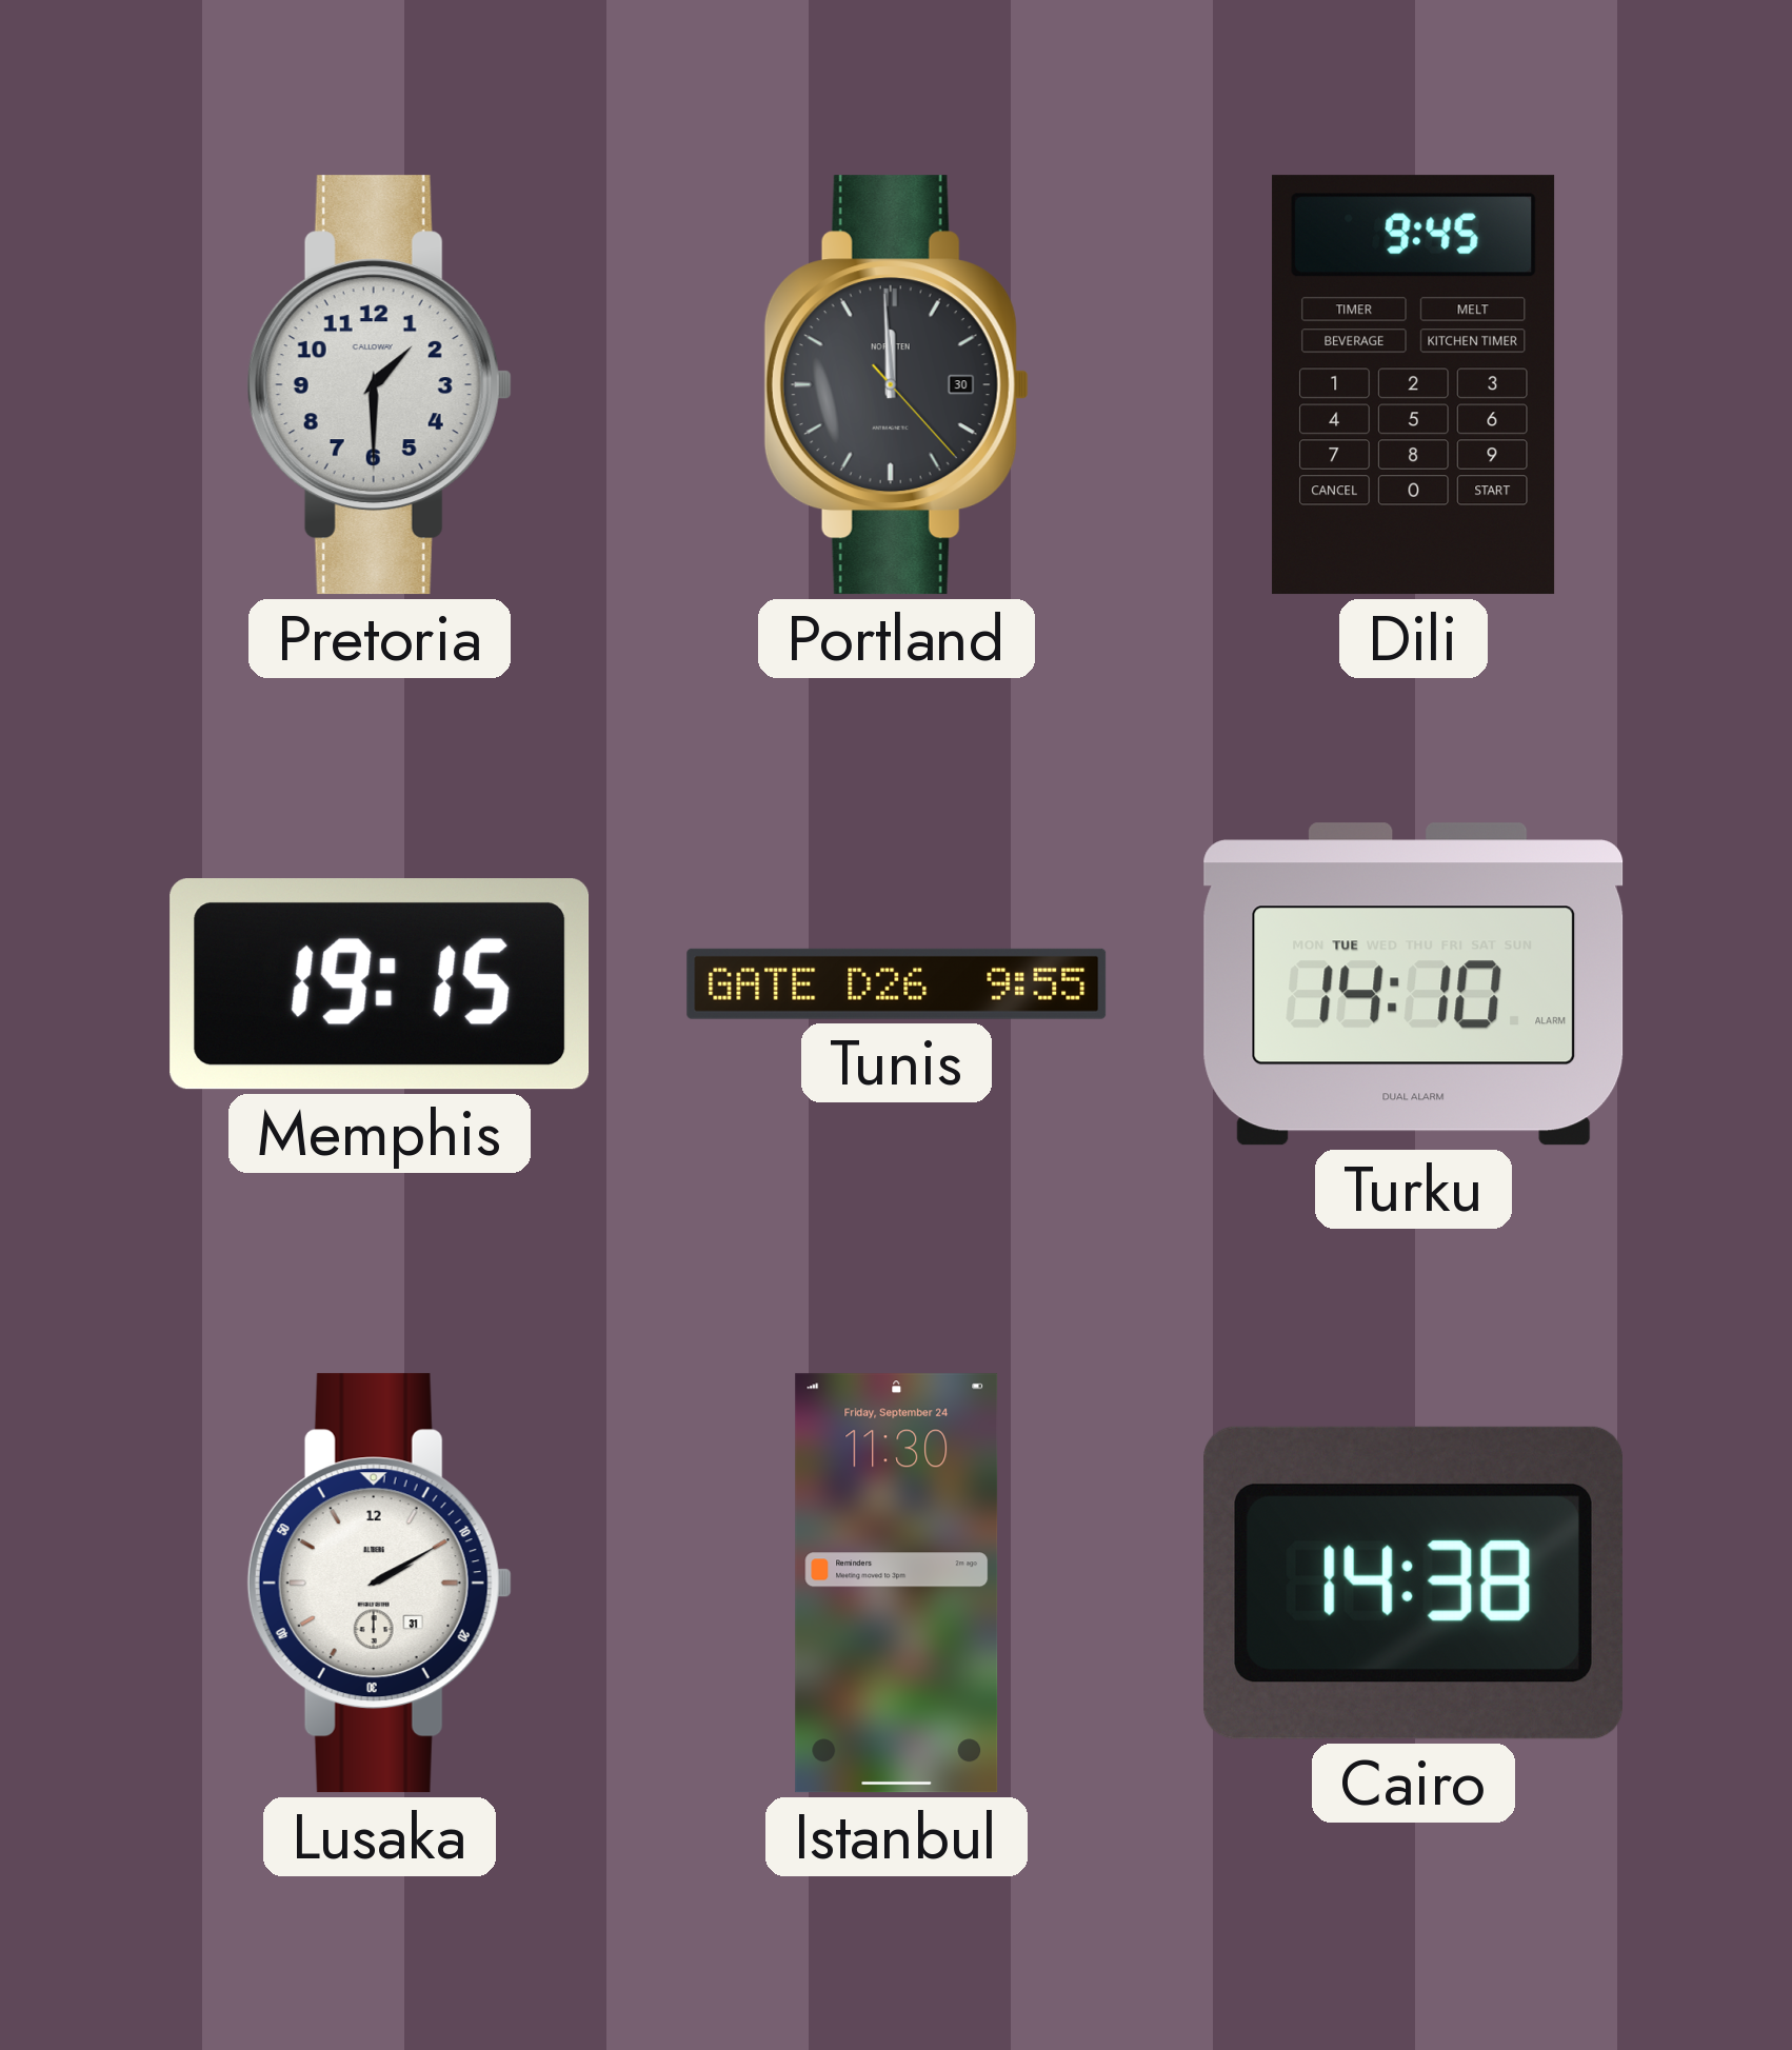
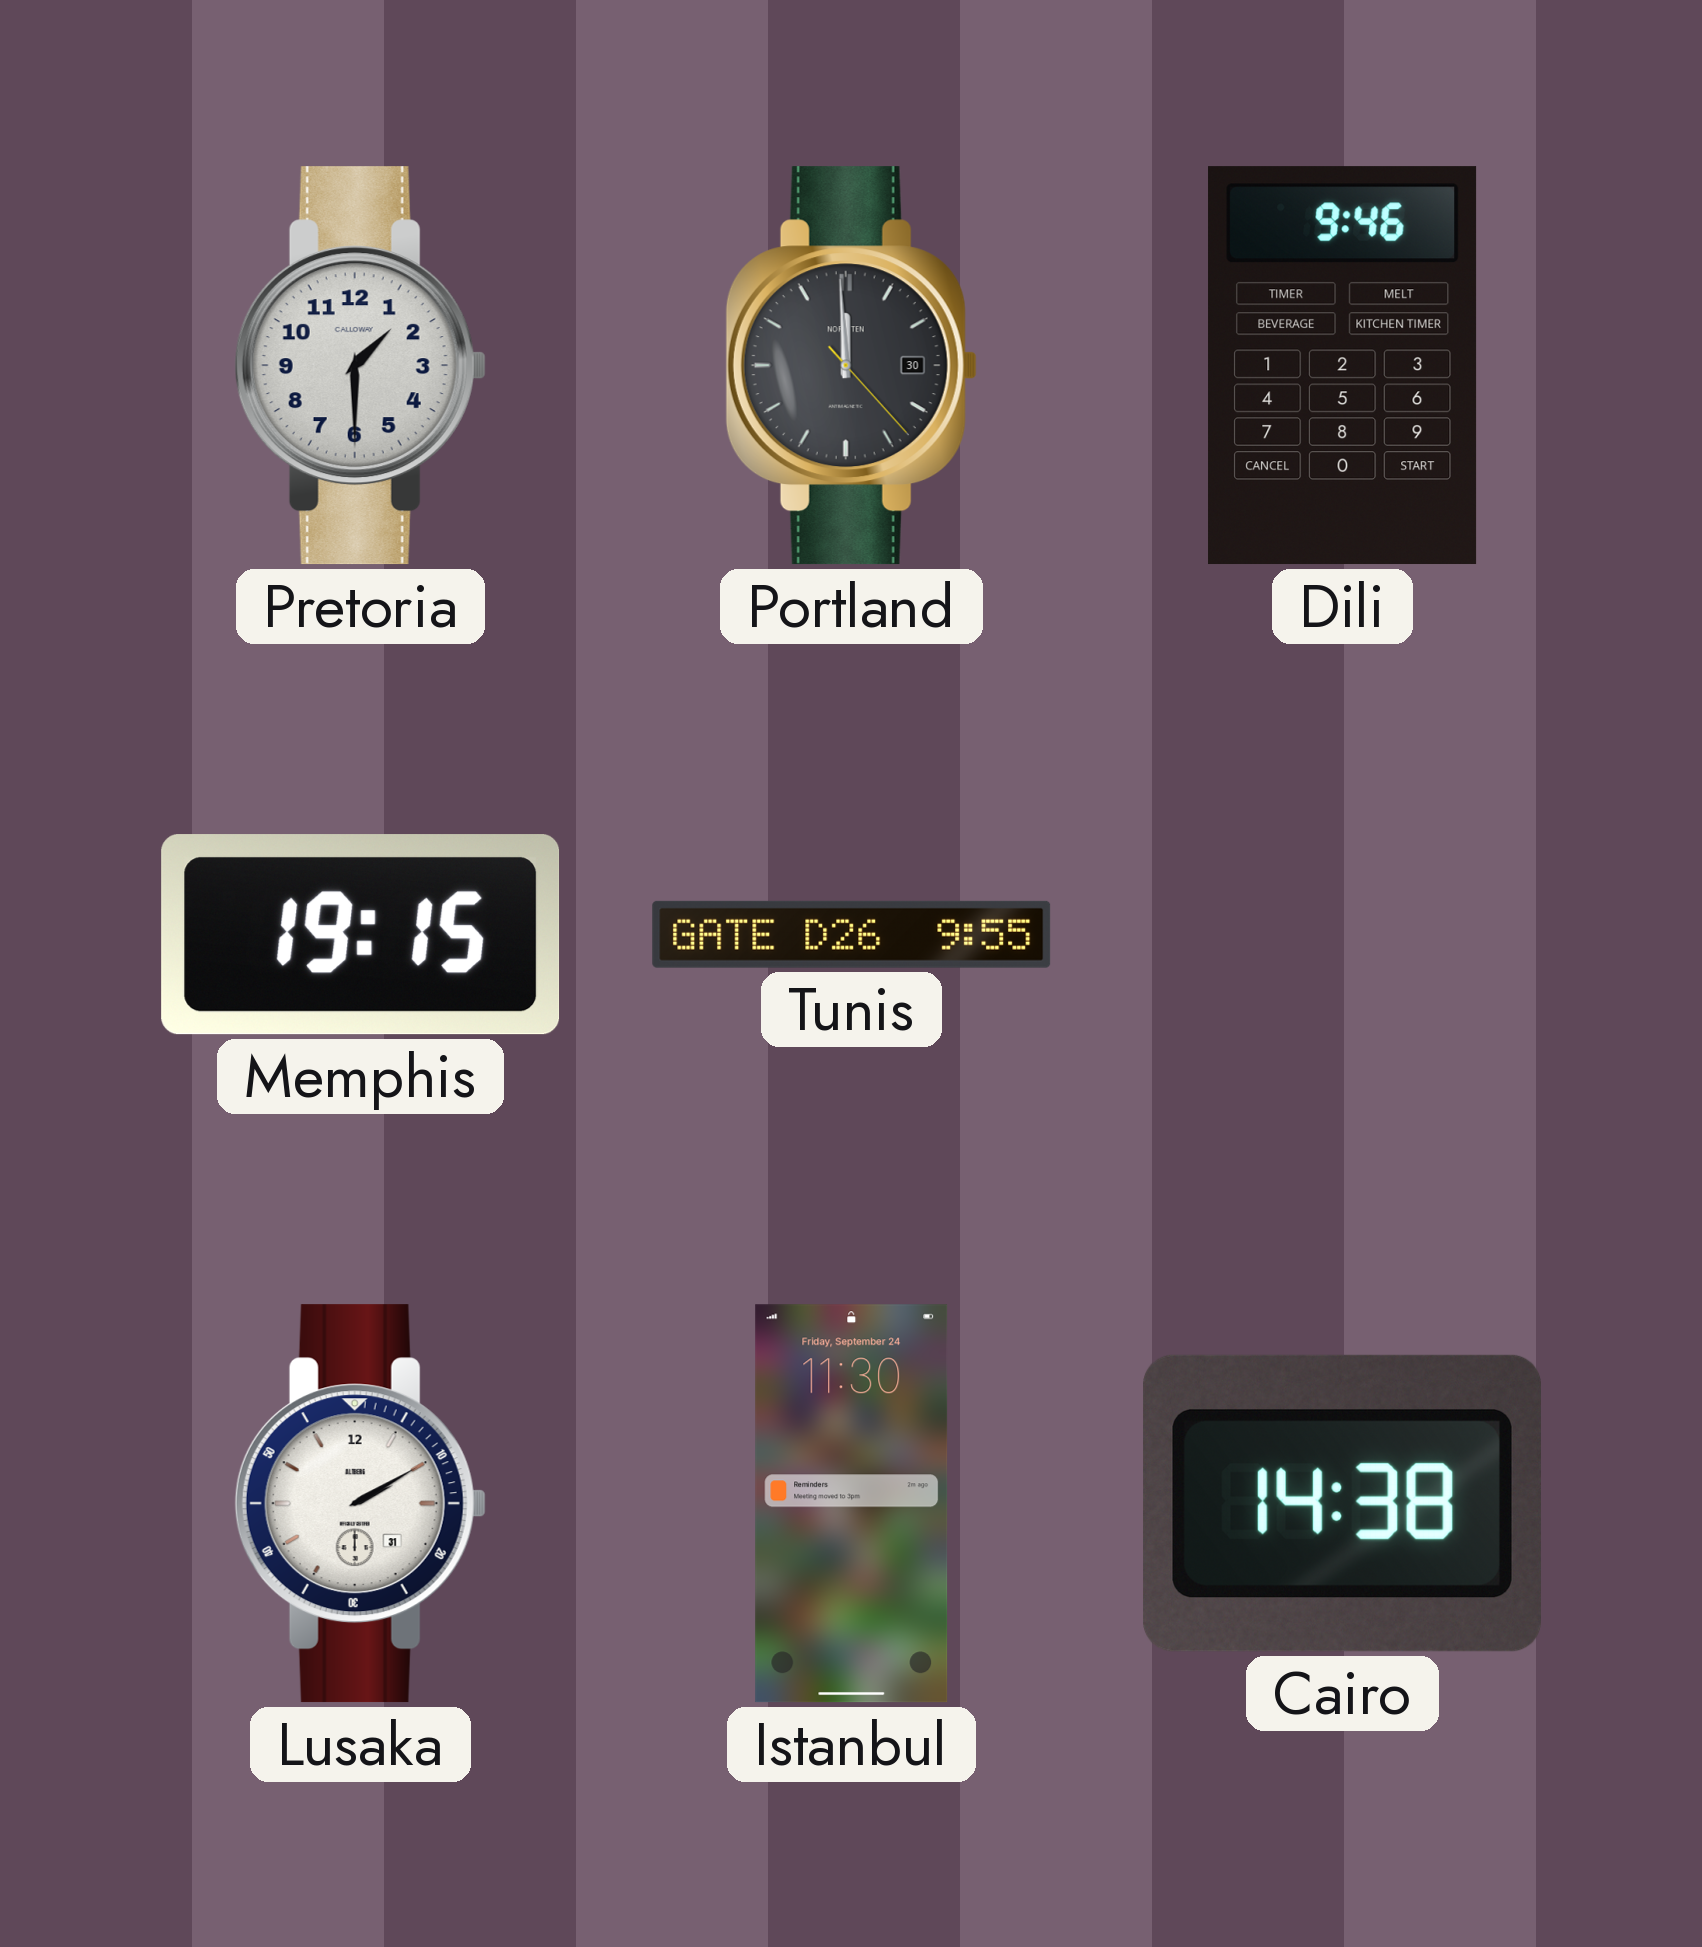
Dili: 9:45 -> 9:46 (1343, 366)
Turku: 14:10 -> none (1414, 984)
